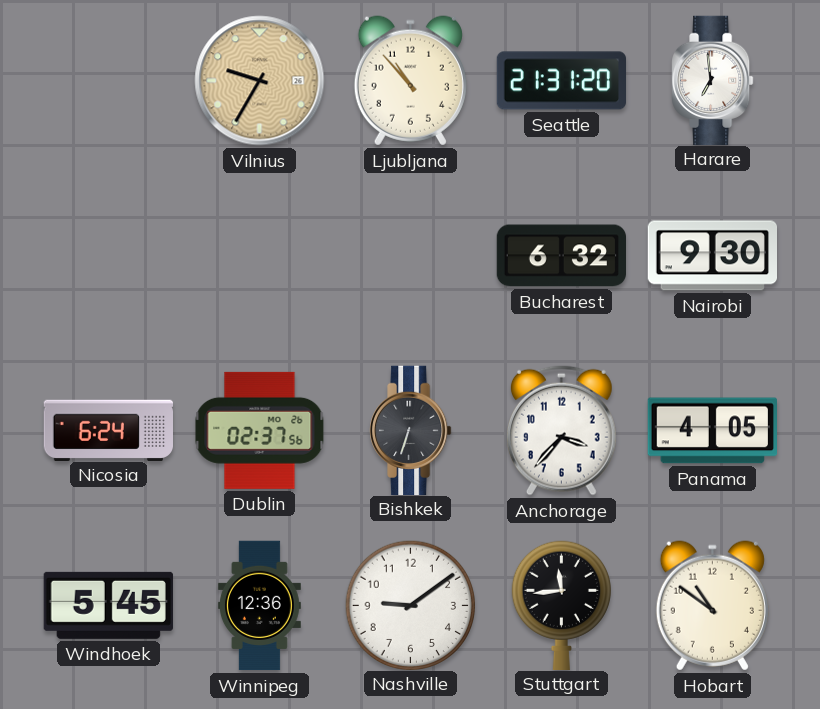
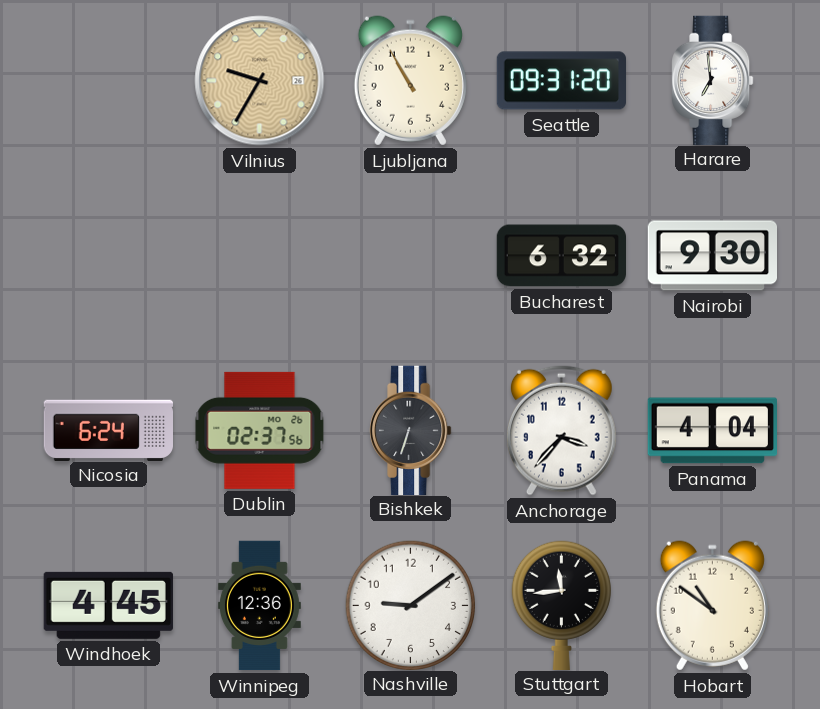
Ljubljana: 10:53 -> 10:55 (410, 81)
Seattle: 21:31 -> 09:31 (562, 81)
Panama: 4:05 -> 4:04 (712, 431)
Windhoek: 5:45 -> 4:45 (108, 605)
